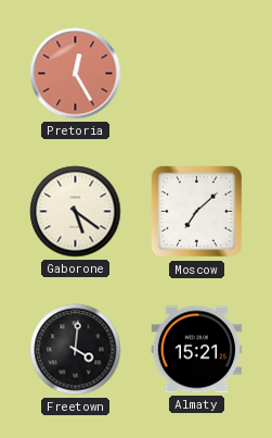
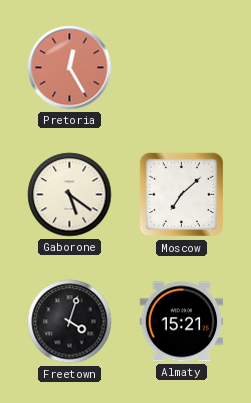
Freetown: 4:01 -> 4:03 (70, 322)
